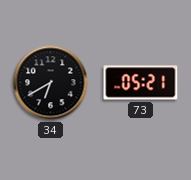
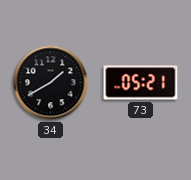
34: 6:40 -> 1:40 (51, 83)
